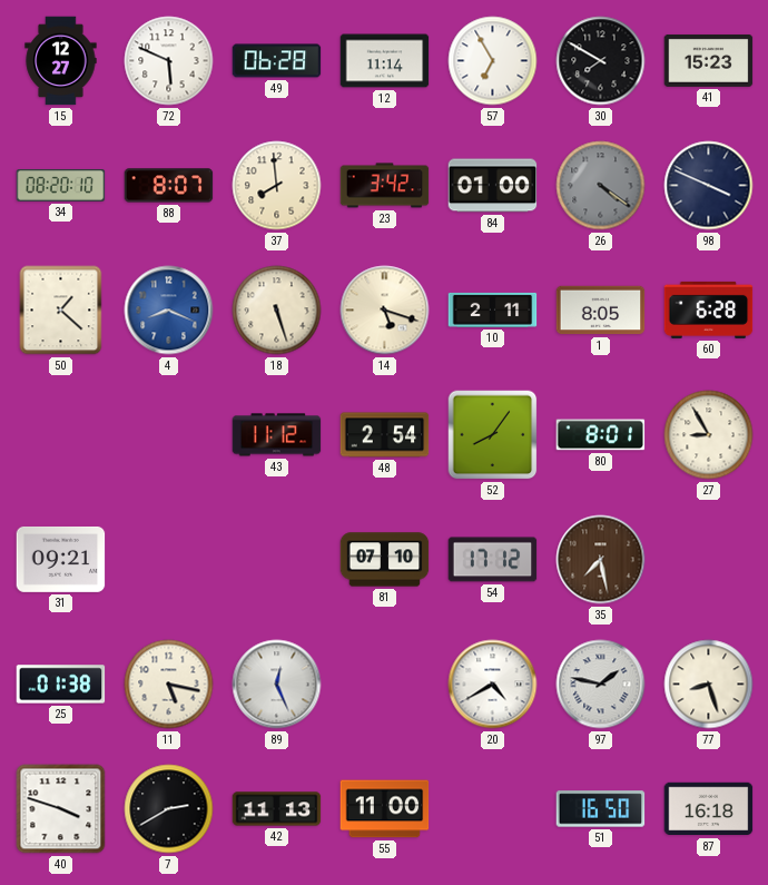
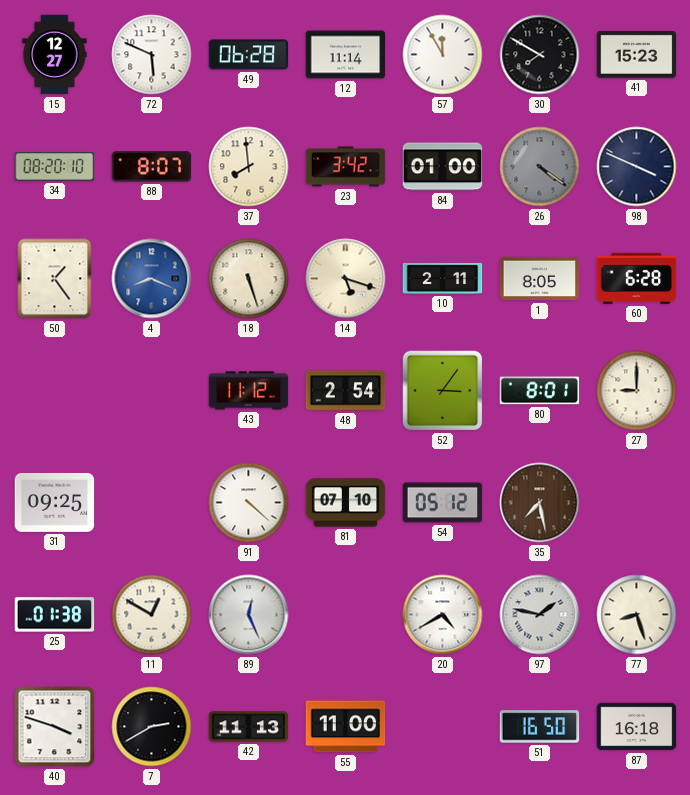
57: 6:55 -> 11:55 (443, 55)
50: 1:22 -> 1:24 (55, 279)
52: 8:06 -> 3:06 (443, 391)
27: 8:55 -> 9:00 (637, 391)
31: 09:21 -> 09:25 (55, 502)
91: none -> 4:22 (249, 503)
54: 17:12 -> 05:12 (443, 503)
11: 5:17 -> 12:50 (152, 615)
